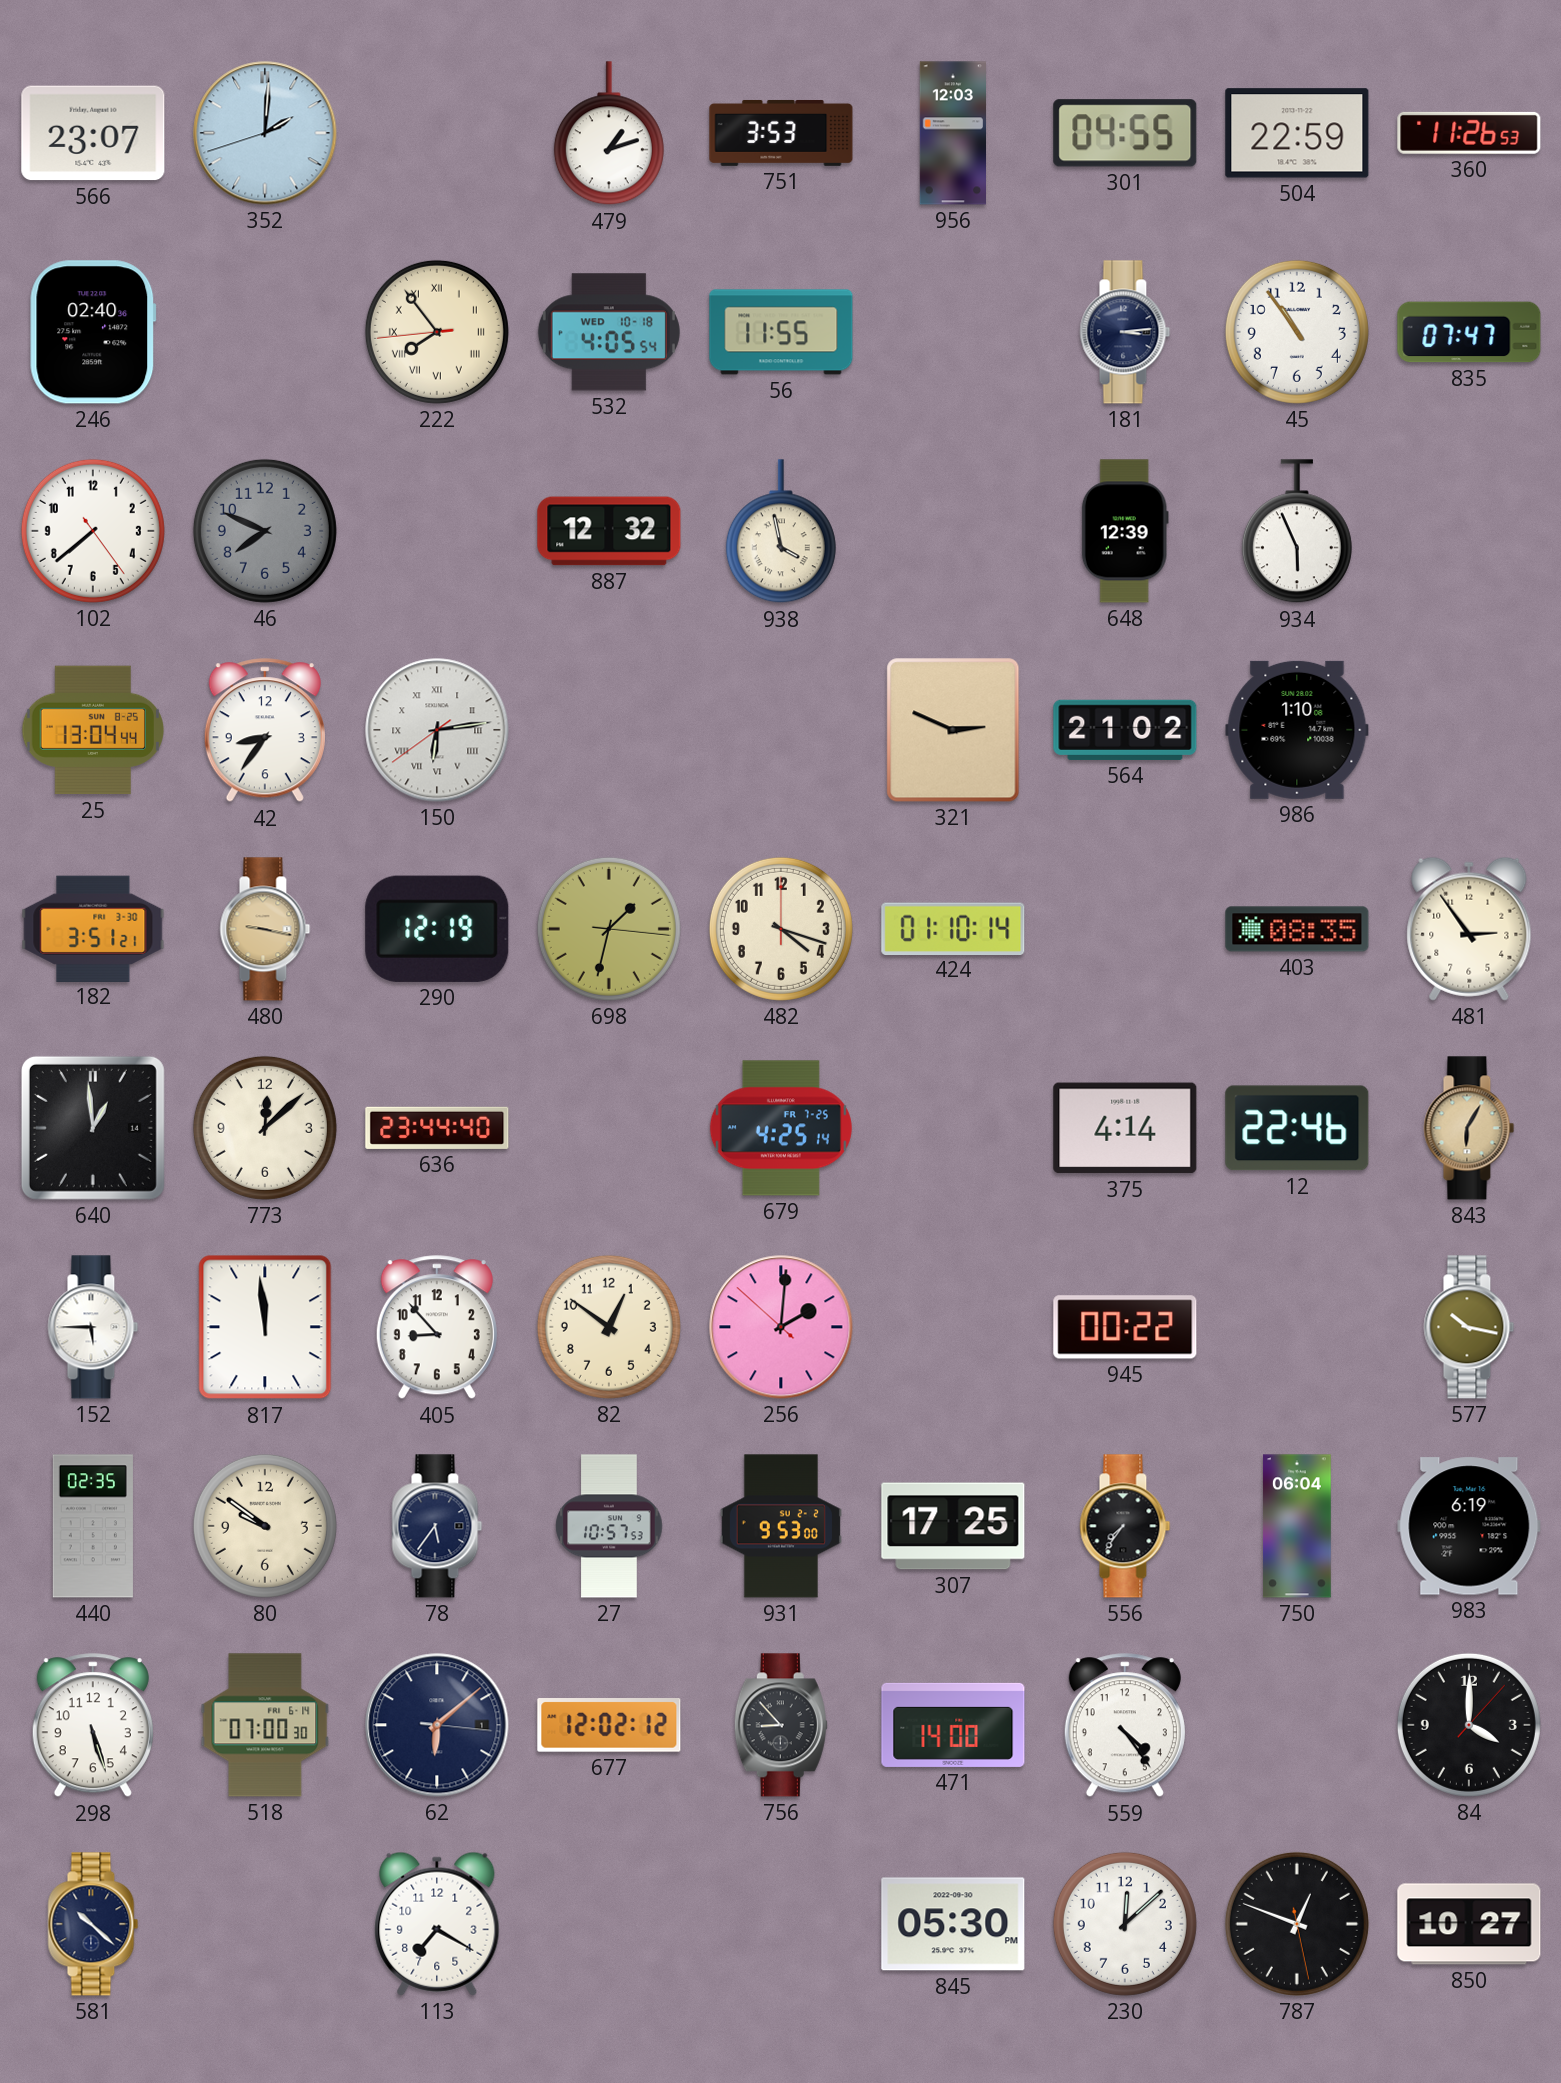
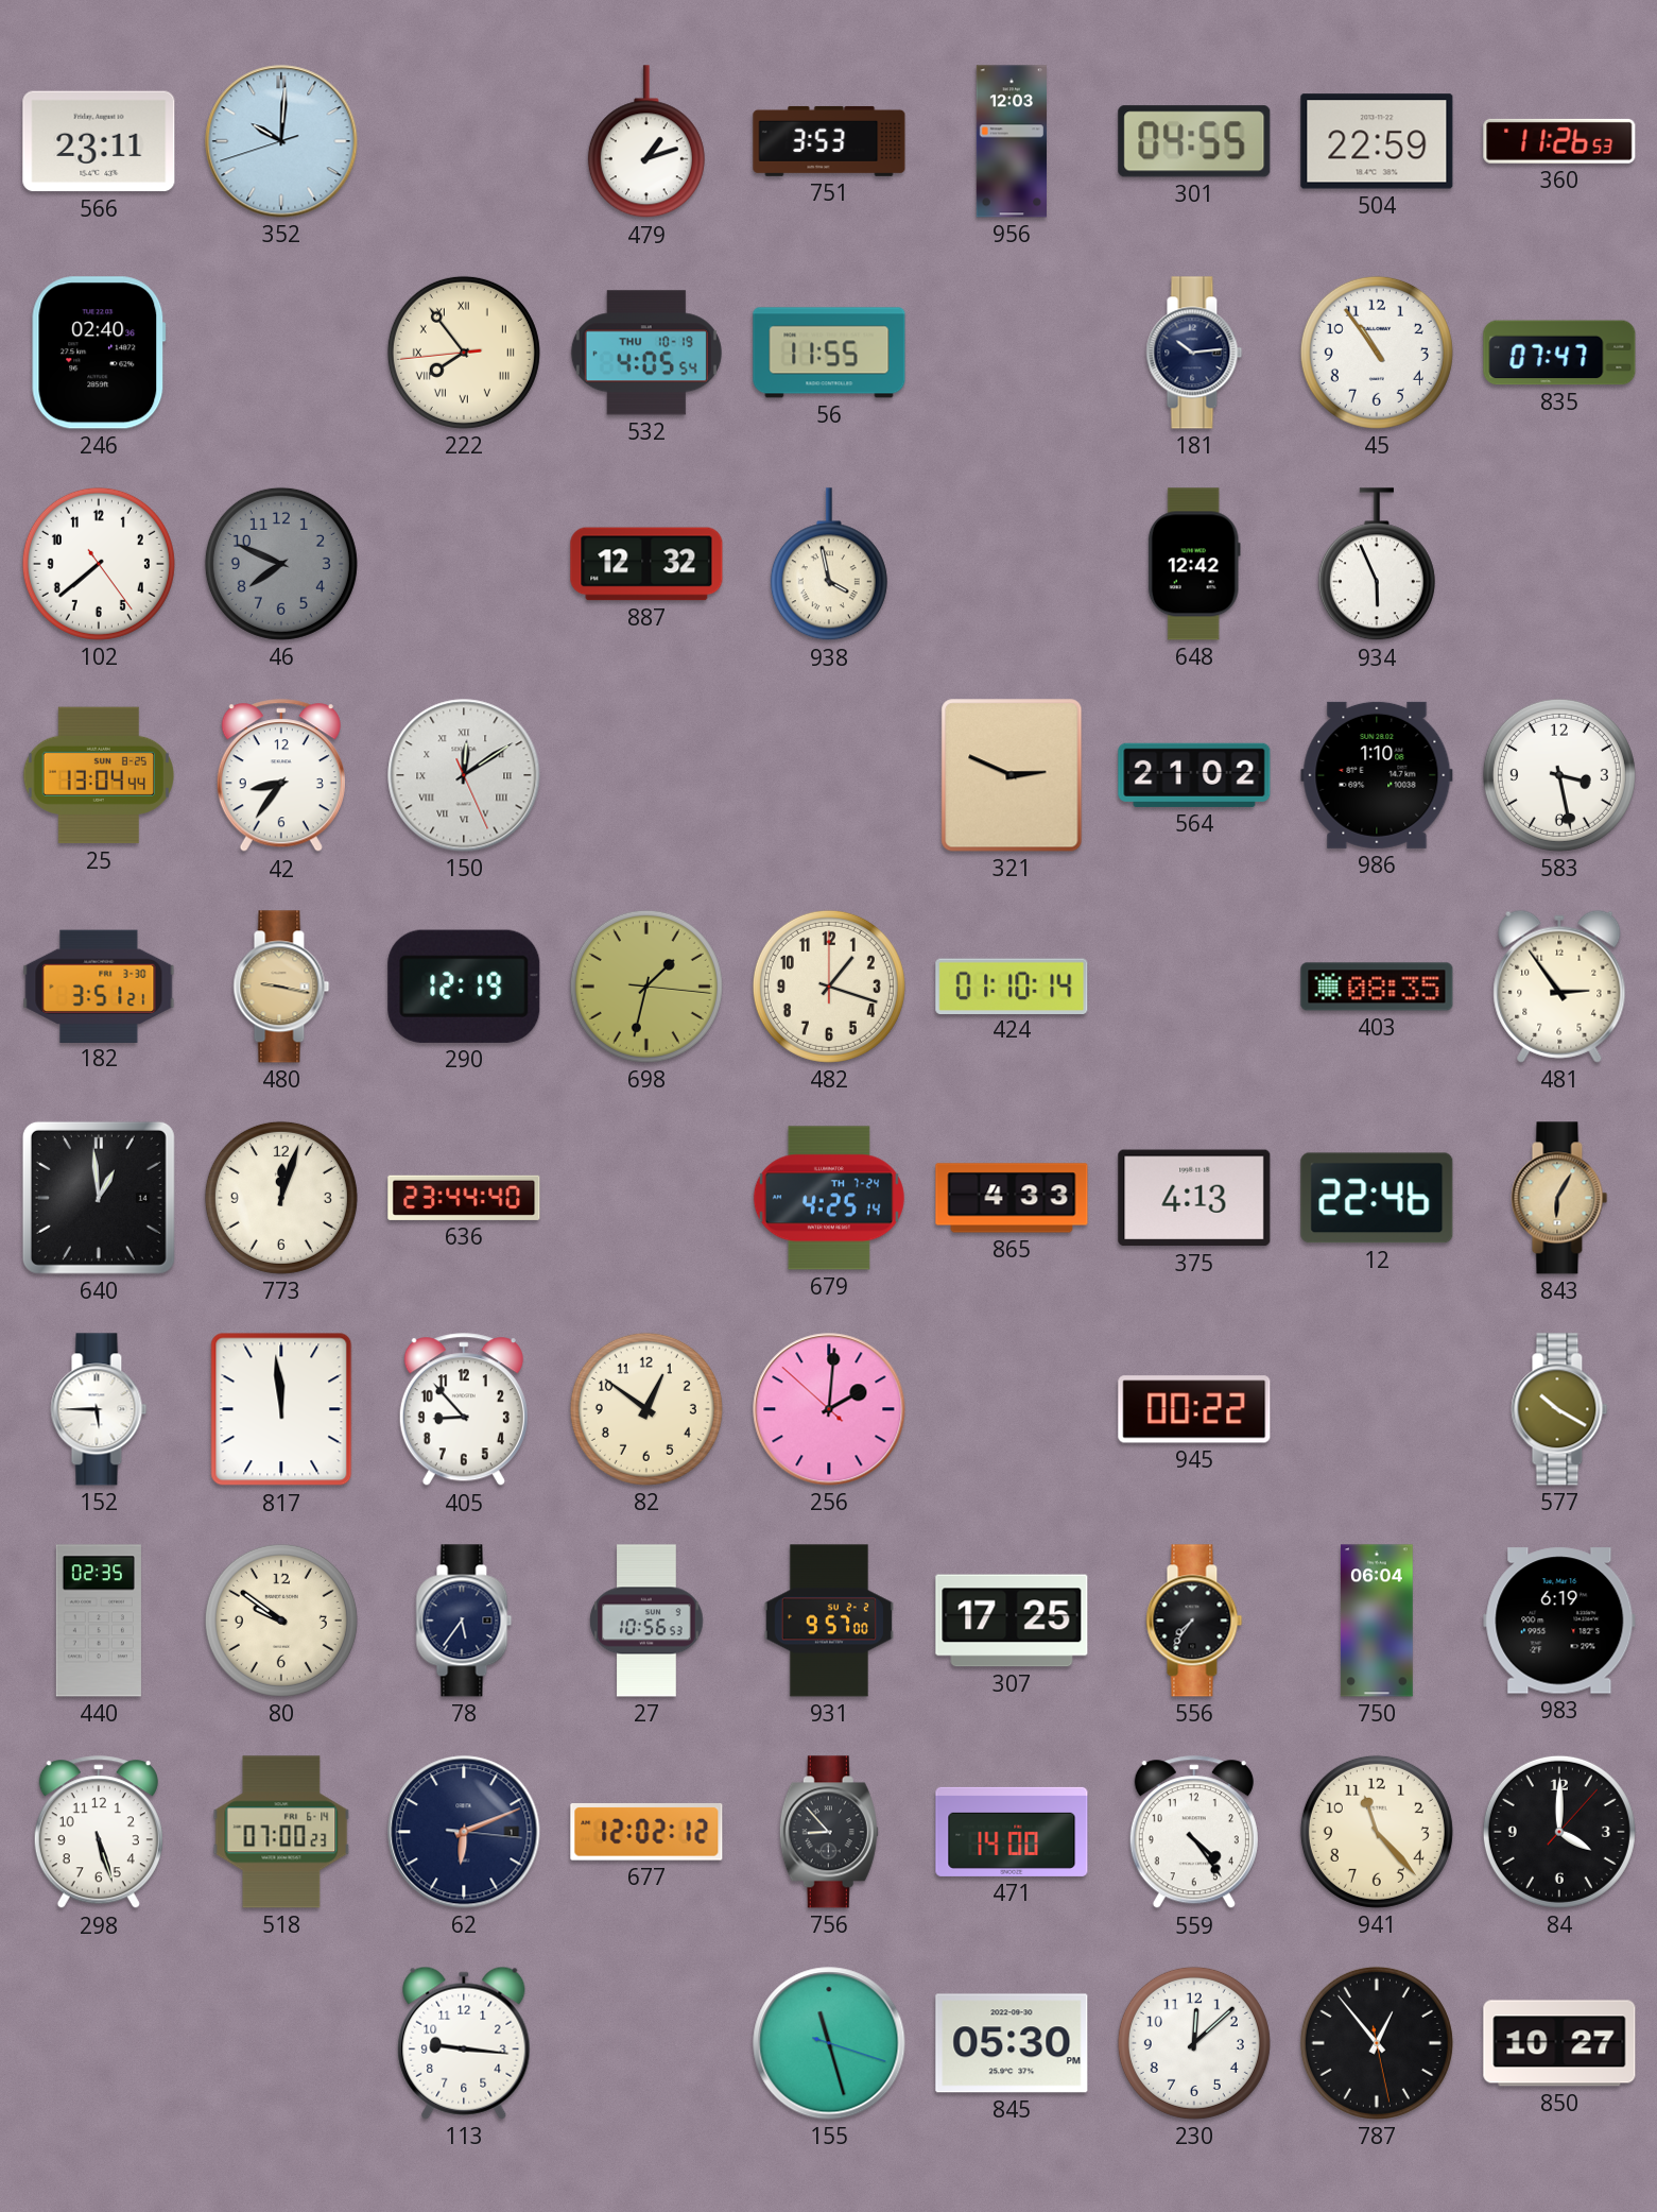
566: 23:07 -> 23:11 (99, 141)
352: 2:00 -> 10:00 (281, 141)
532 date: WED 10-18 -> THU 10-19 (646, 353)
181: 3:14 -> 10:14 (1194, 353)
648: 12:39 -> 12:42 (1194, 564)
150: 6:13 -> 12:09 (464, 775)
583: none -> 3:28 (1559, 775)
482: 4:18 -> 1:18 (829, 987)
773: 12:08 -> 12:03 (281, 1198)
679 date: FR 7-25 -> TH 7-24 (829, 1198)
865: none -> 4:33 (1012, 1198)
375: 4:14 -> 4:13 (1194, 1198)
577: 10:17 -> 10:20 (1559, 1409)
27: 10:57 -> 10:56 (646, 1621)
931: 9:53 -> 9:57 (829, 1621)
518: 07:00:30 -> 07:00:23 (281, 1832)
62: 6:08 -> 6:11 (464, 1832)
941: none -> 11:23 (1377, 1832)
581: 10:22 -> none (93, 1924)
113: 7:20 -> 9:16 (464, 2043)
155: none -> 11:27 (829, 2043)
787: 12:48 -> 12:53 (1377, 2043)
